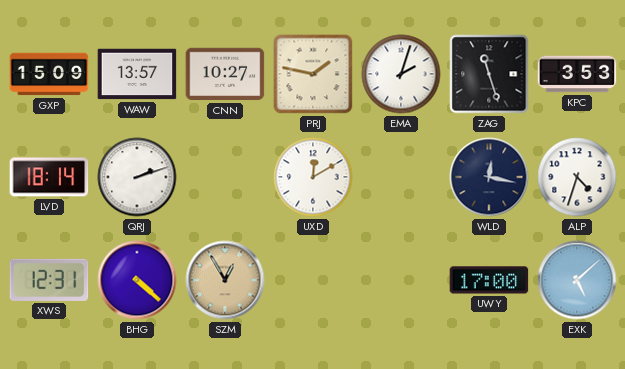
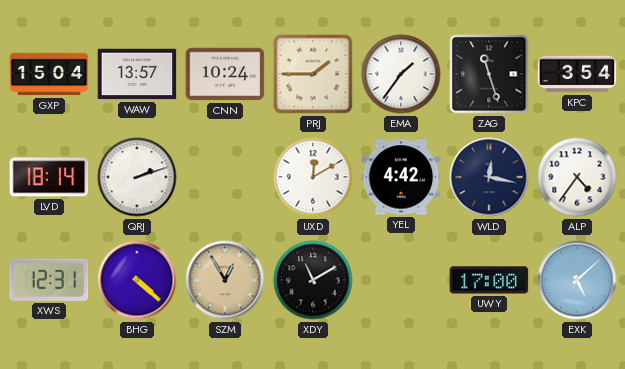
GXP: 15:09 -> 15:04 (49, 74)
CNN: 10:27 -> 10:24 (225, 74)
PRJ: 1:47 -> 1:45 (313, 74)
EMA: 2:03 -> 1:36 (401, 74)
KPC: 3:53 -> 3:54 (577, 74)
YEL: none -> 4:42 (401, 177)
ALP: 4:33 -> 4:36 (577, 177)
XDY: none -> 11:10 (313, 280)
